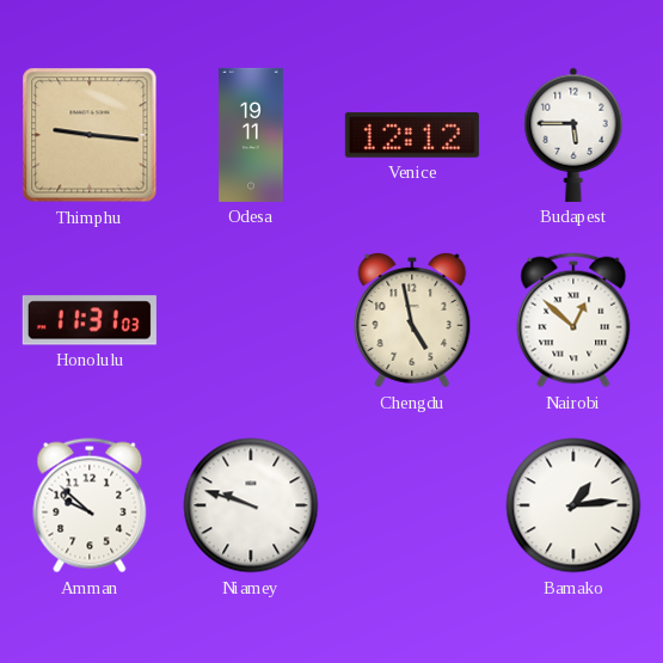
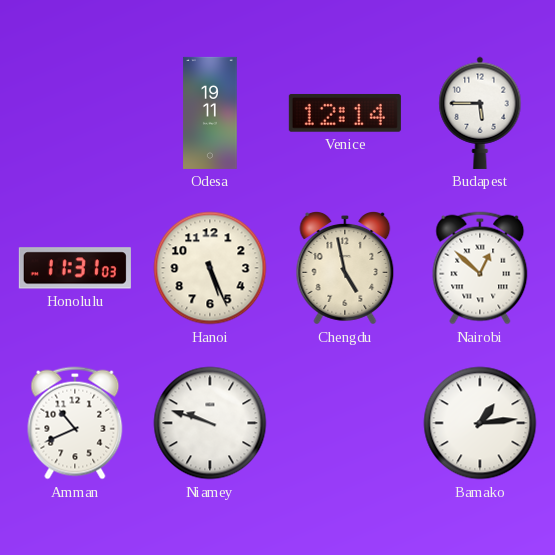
Thimphu: 9:16 -> none (90, 135)
Venice: 12:12 -> 12:14 (345, 113)
Hanoi: none -> 5:26 (210, 268)
Amman: 9:52 -> 10:41 (75, 423)
